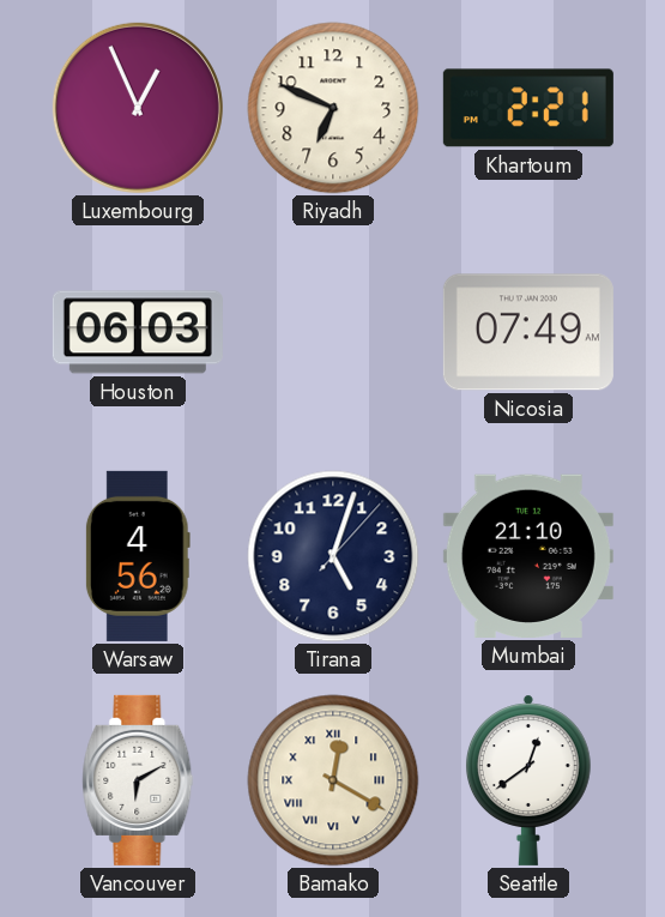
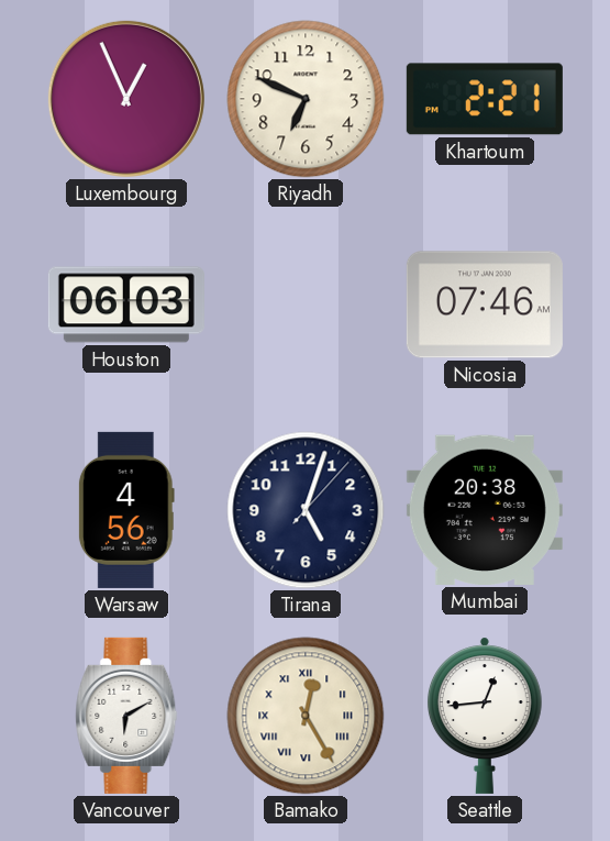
Nicosia: 07:49 -> 07:46 (485, 305)
Mumbai: 21:10 -> 20:38 (485, 510)
Bamako: 12:20 -> 12:25 (306, 716)
Seattle: 12:39 -> 12:44 (485, 716)
